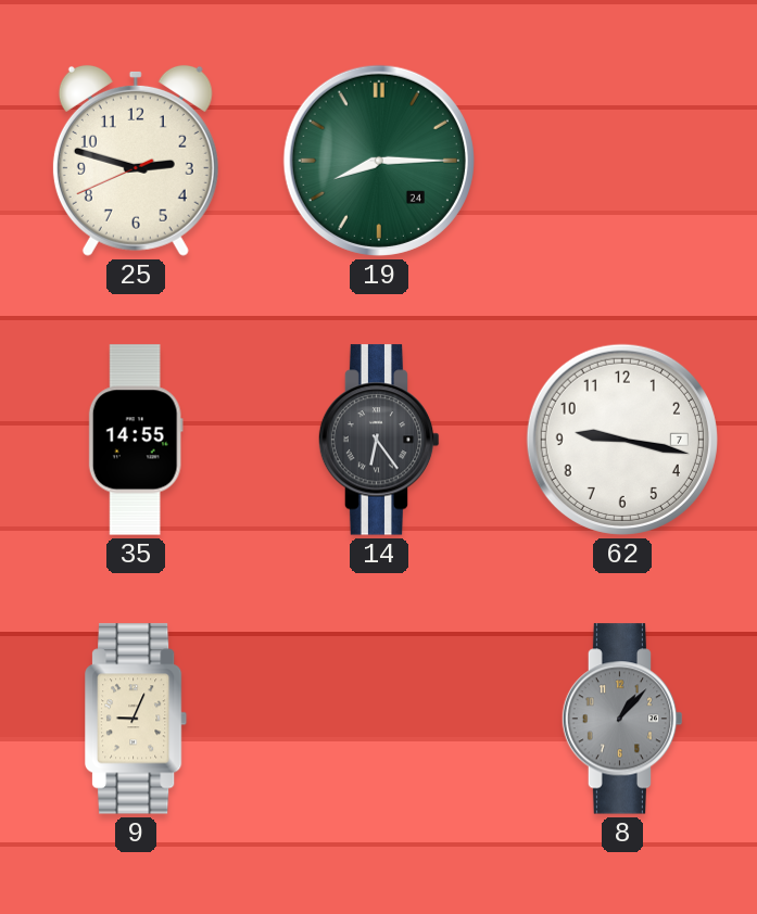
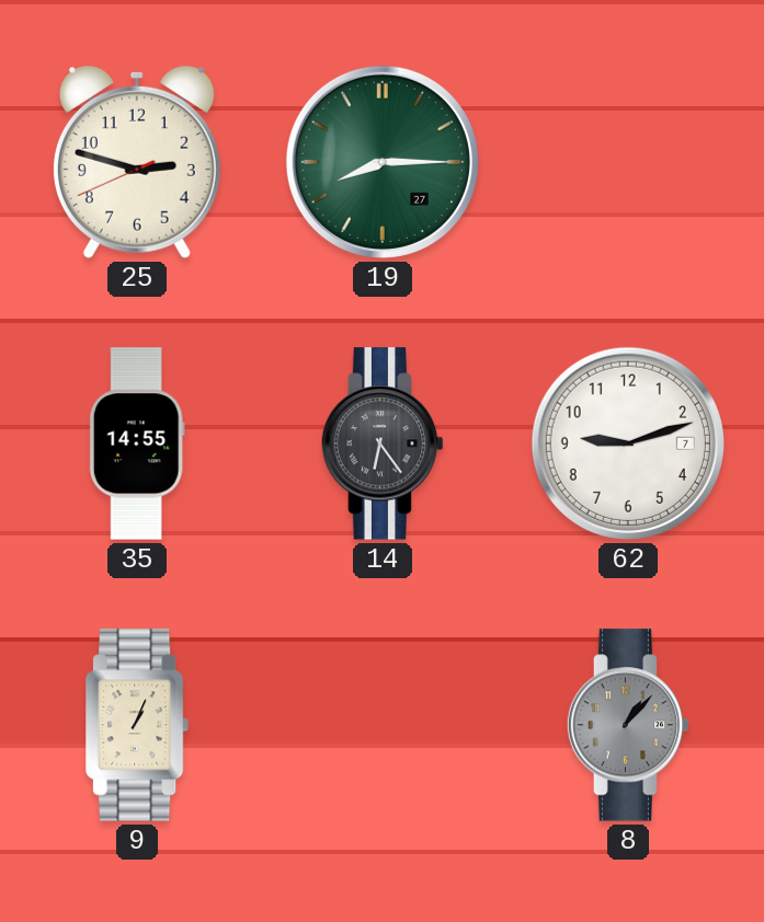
19 date: 24 -> 27 (383, 162)
62: 9:17 -> 9:12 (628, 443)
9: 9:04 -> 1:04 (138, 725)
